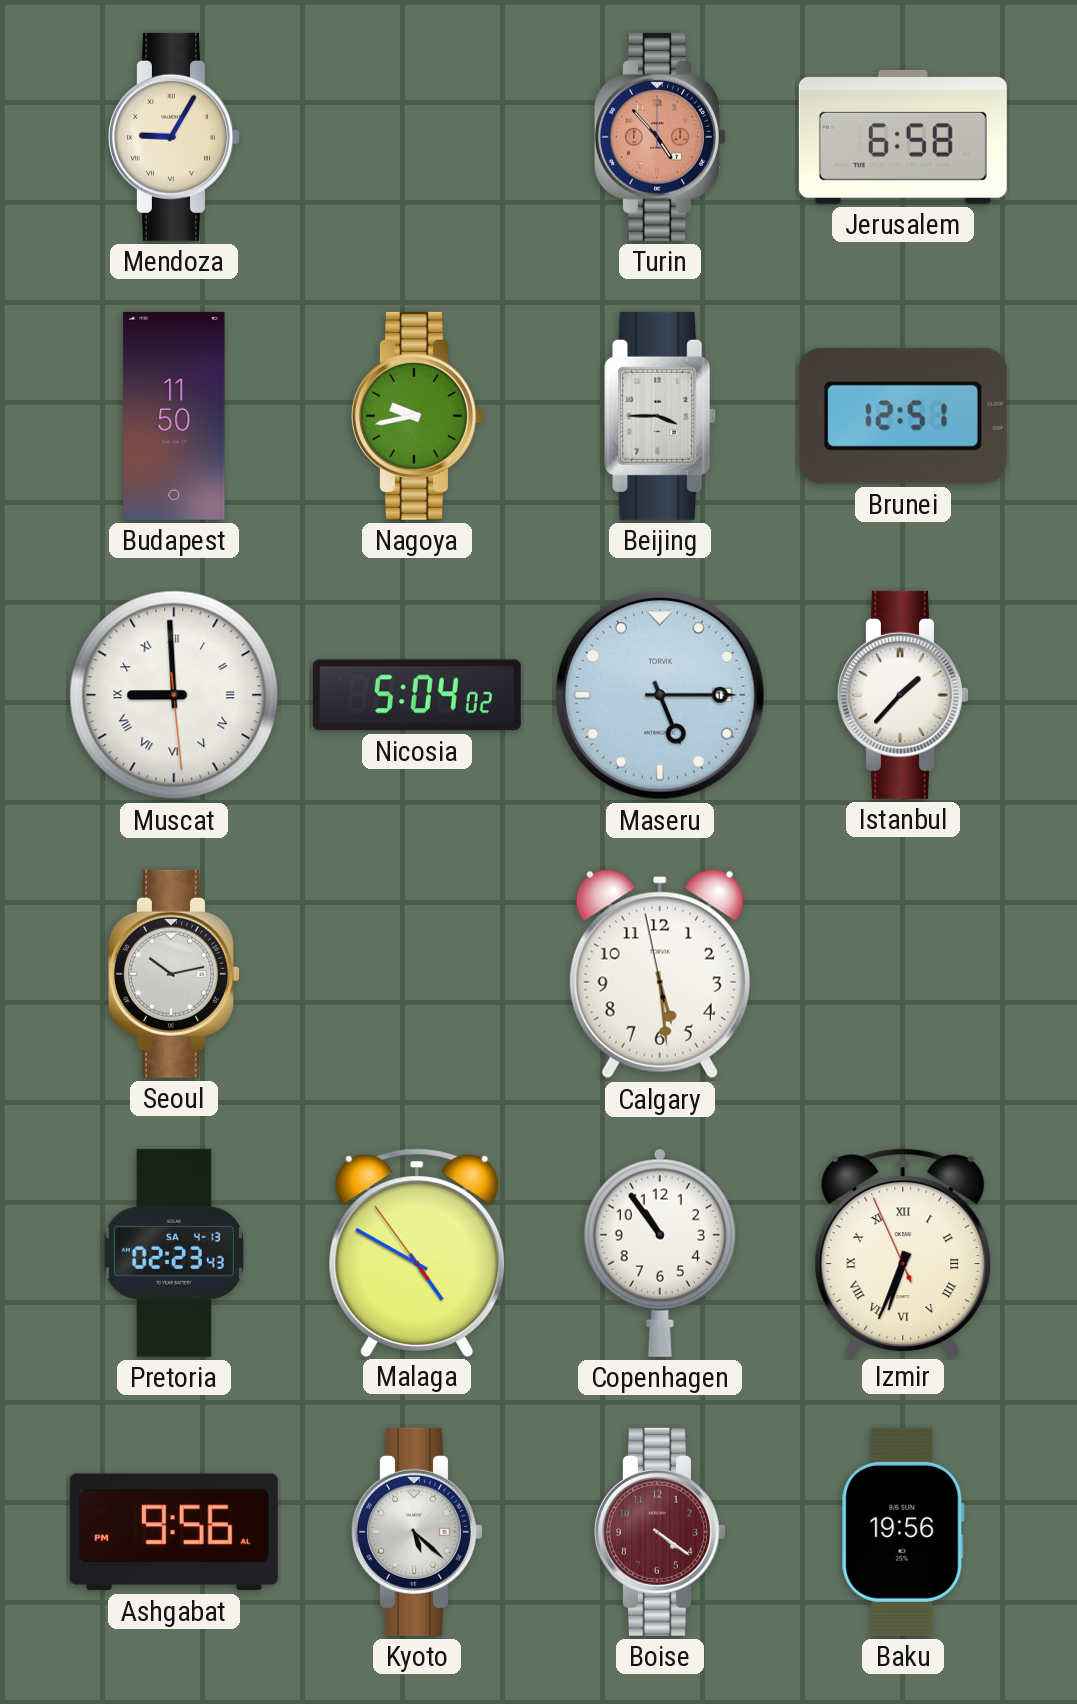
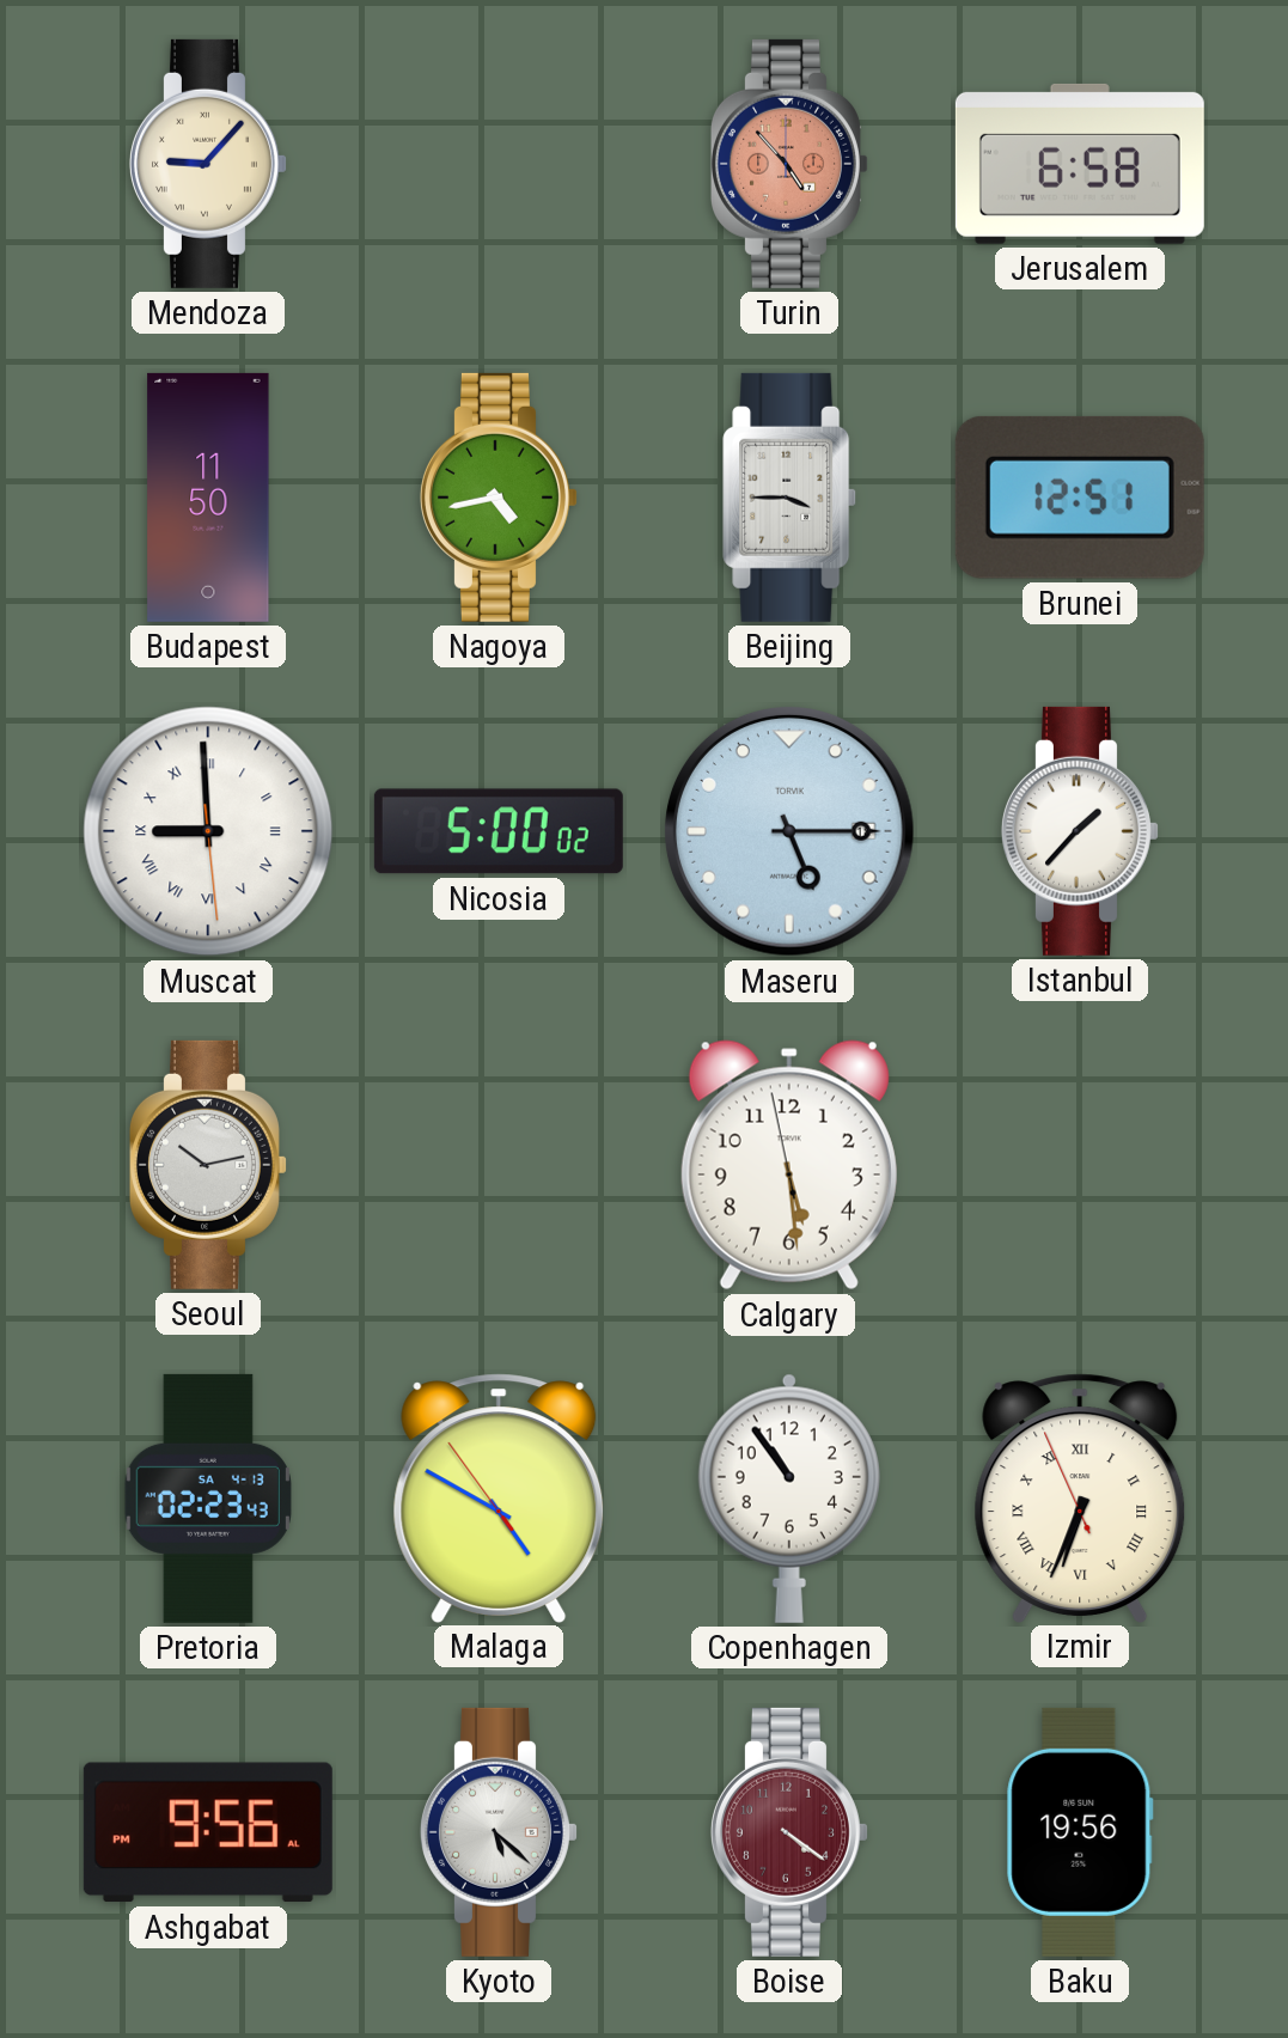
Mendoza: 9:05 -> 9:07 (208, 164)
Nagoya: 9:43 -> 4:43 (499, 498)
Nicosia: 5:04 -> 5:00 (499, 831)
